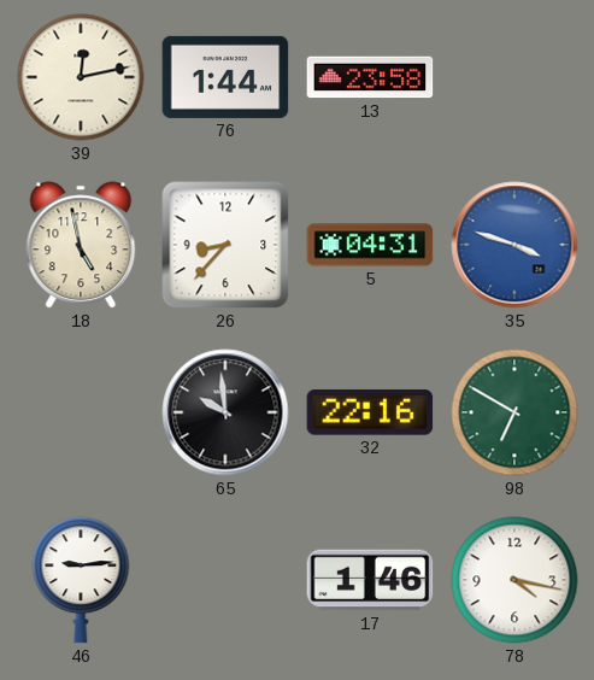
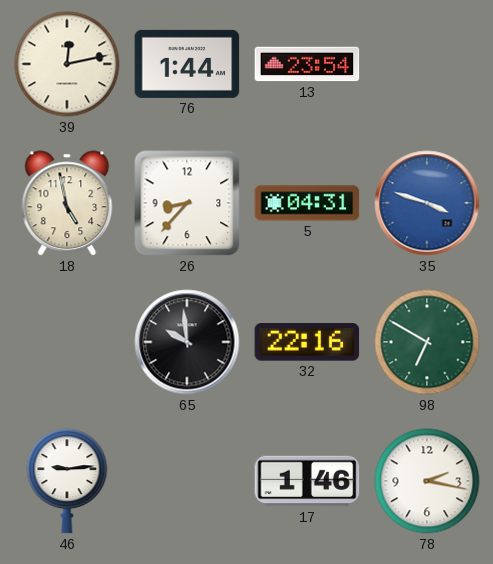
13: 23:58 -> 23:54 (307, 64)
78: 4:17 -> 2:17 (427, 481)
